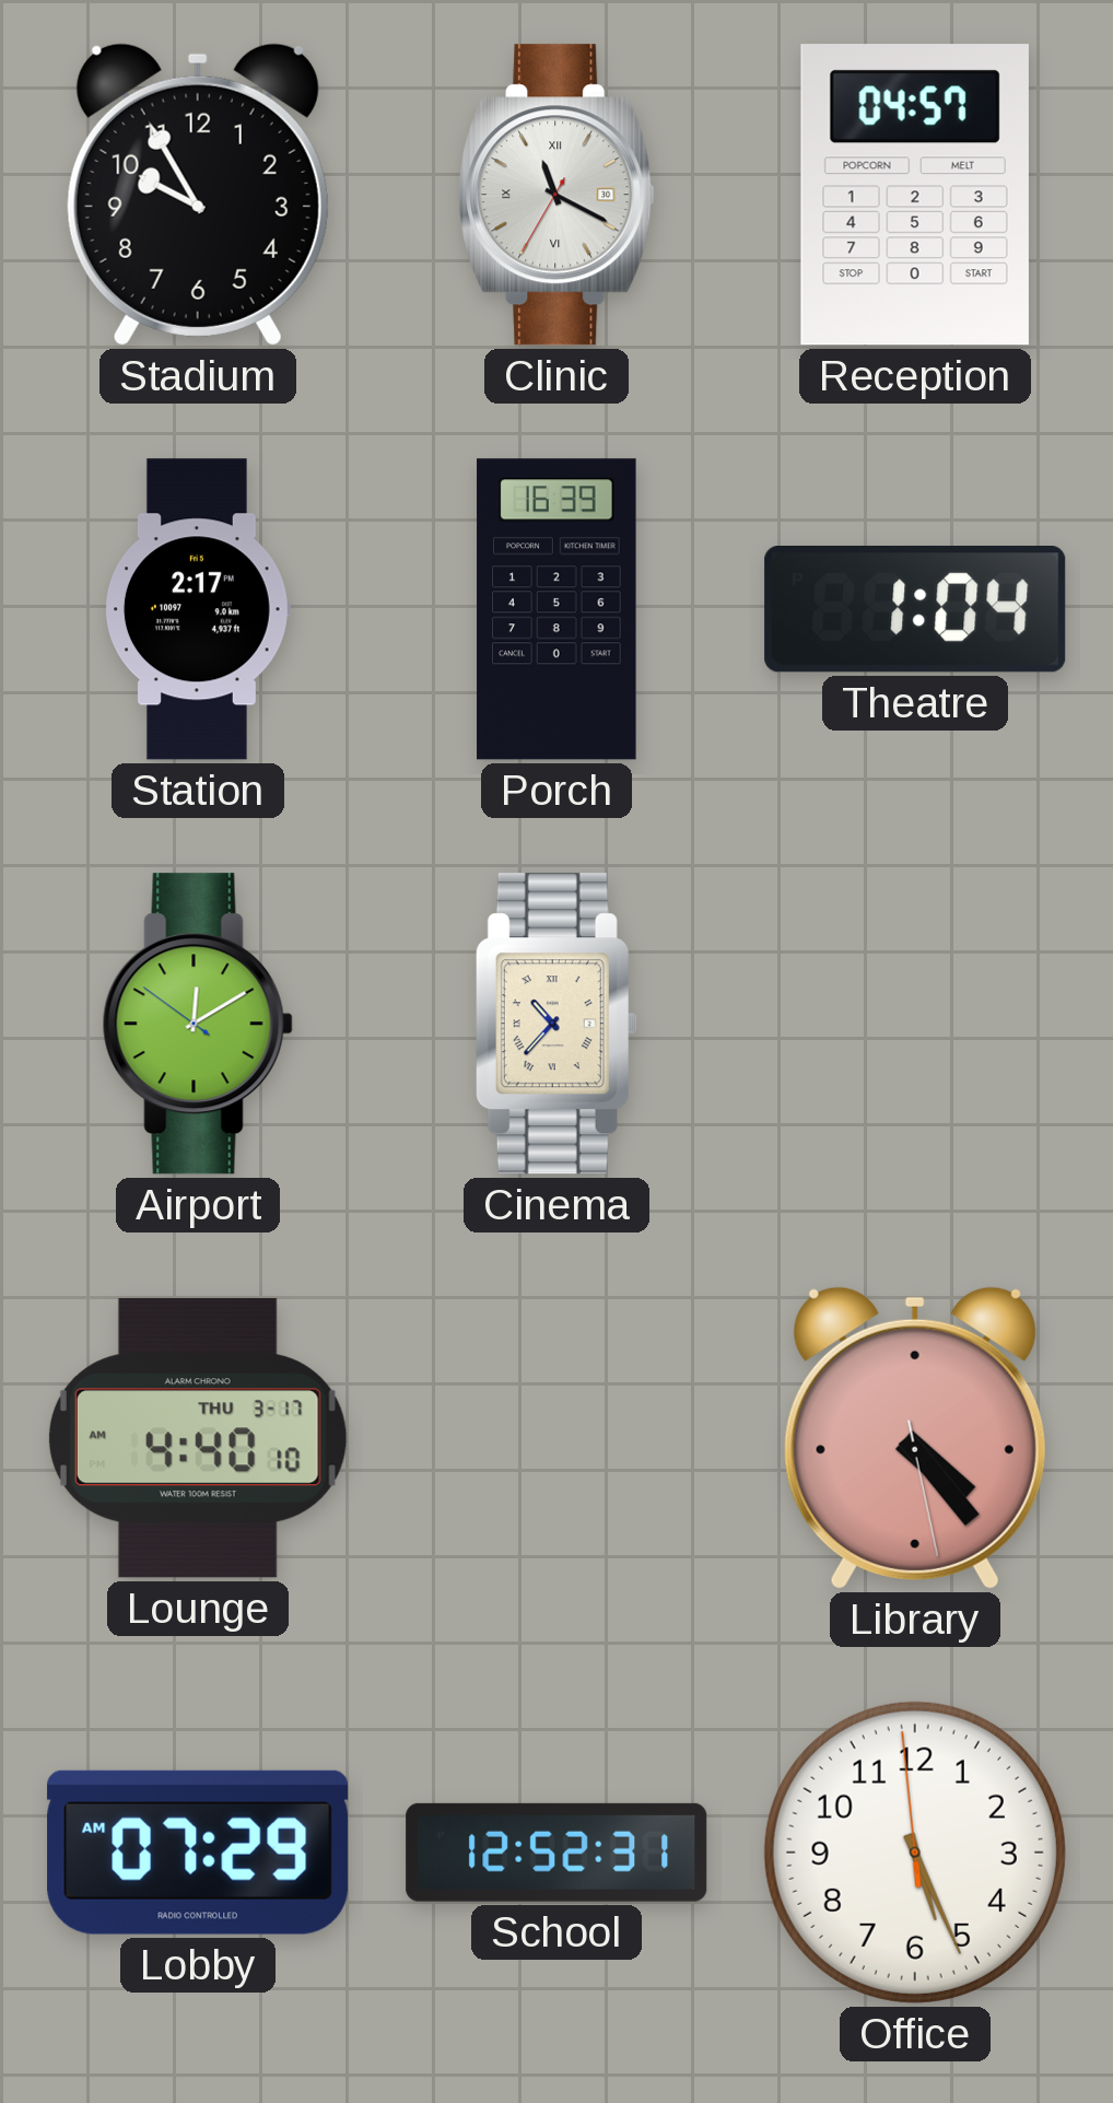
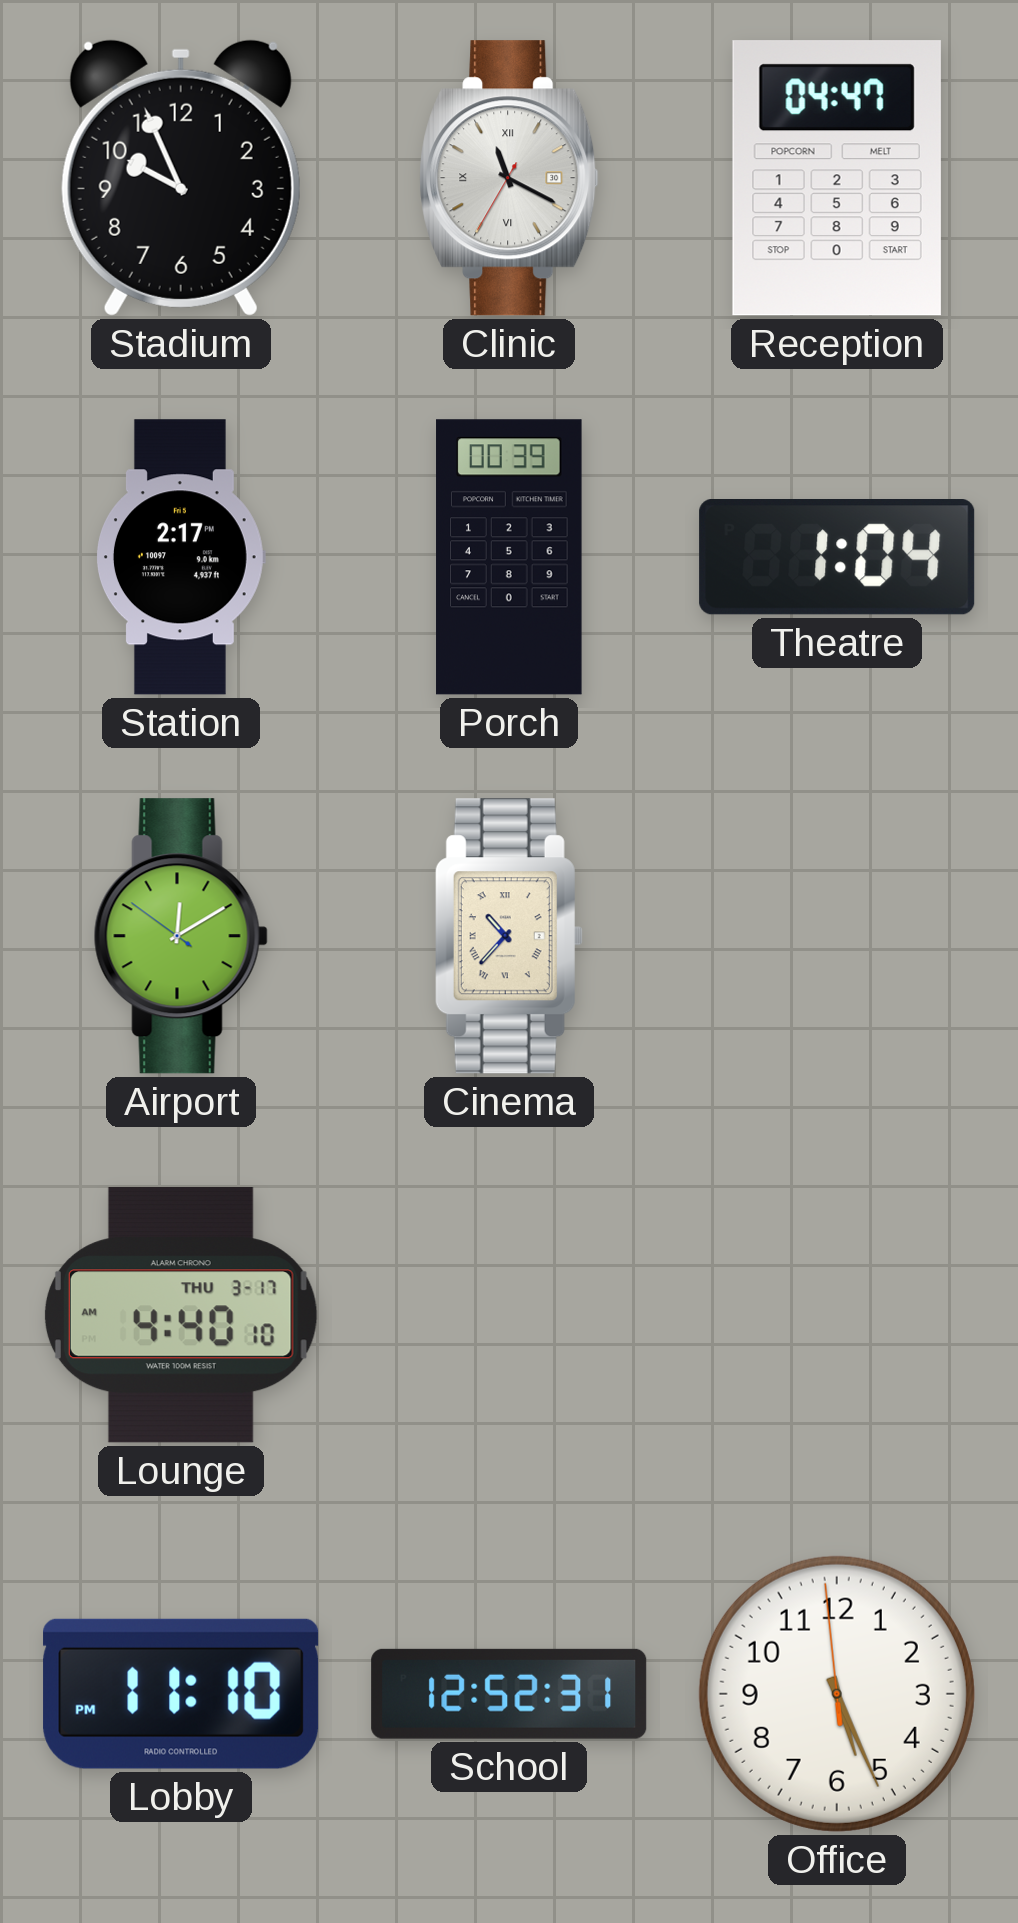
Stadium: 9:55 -> 9:56 (181, 178)
Reception: 04:57 -> 04:47 (837, 178)
Porch: 16:39 -> 00:39 (509, 557)
Library: 4:23 -> none (915, 1438)
Lobby: 07:29 -> 11:10 (181, 1694)
